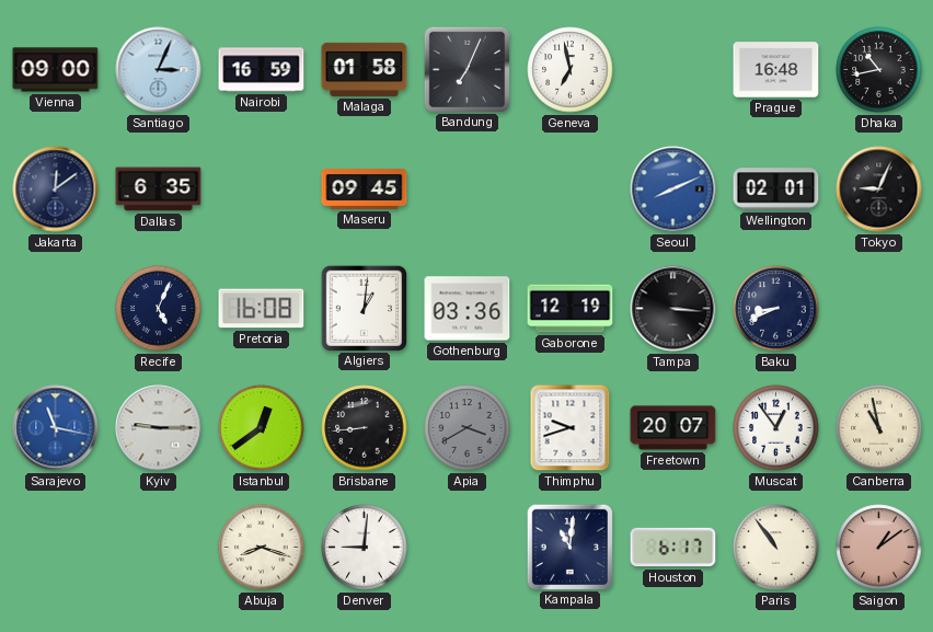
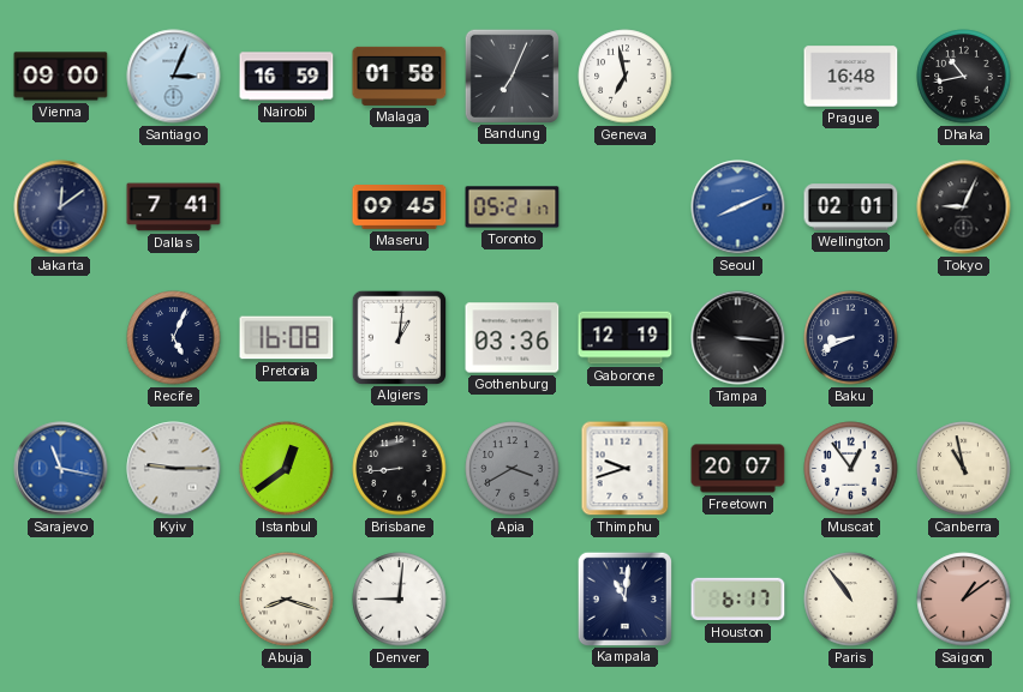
Dallas: 6:35 -> 7:41 (174, 207)
Toronto: none -> 05:21 (513, 207)
